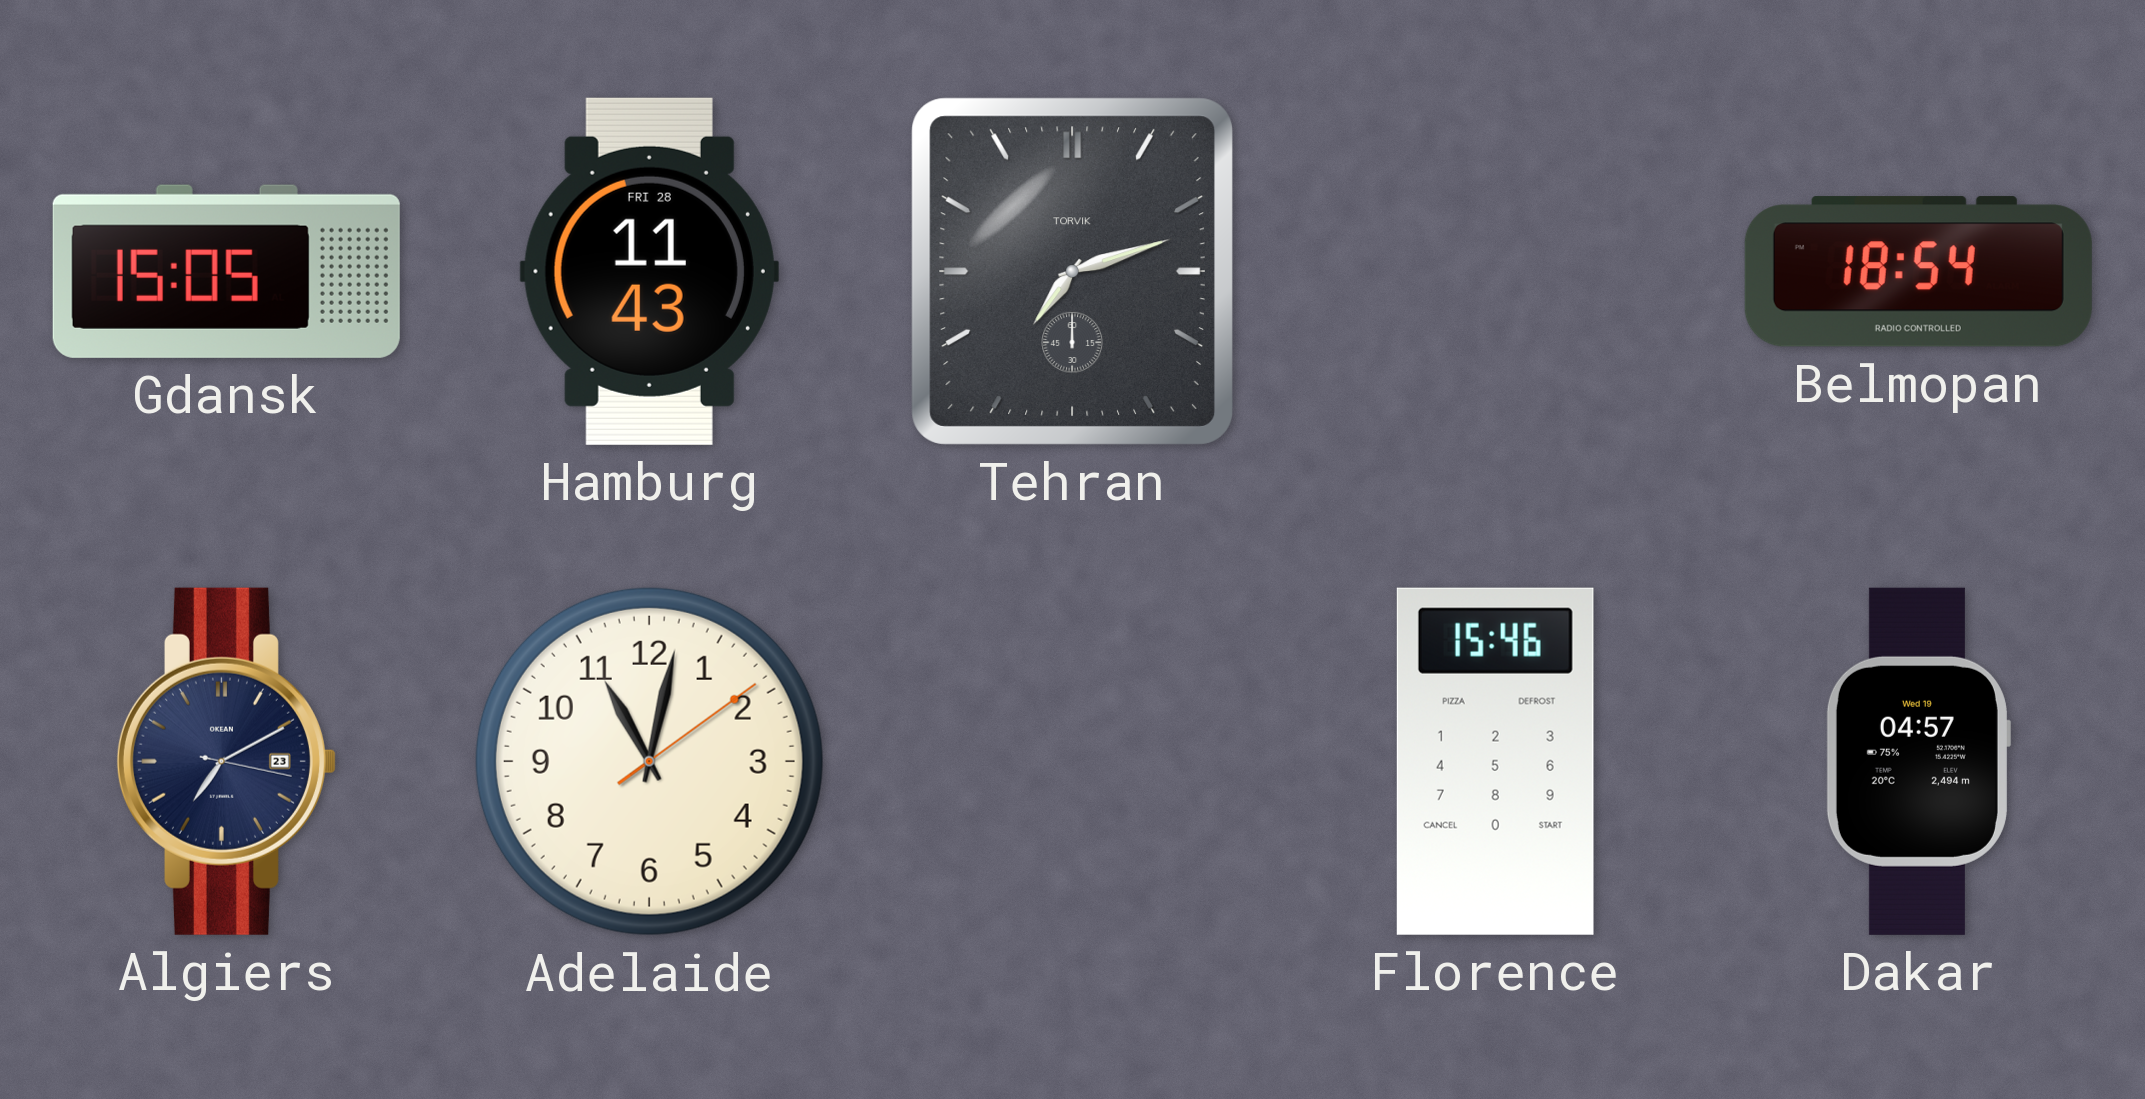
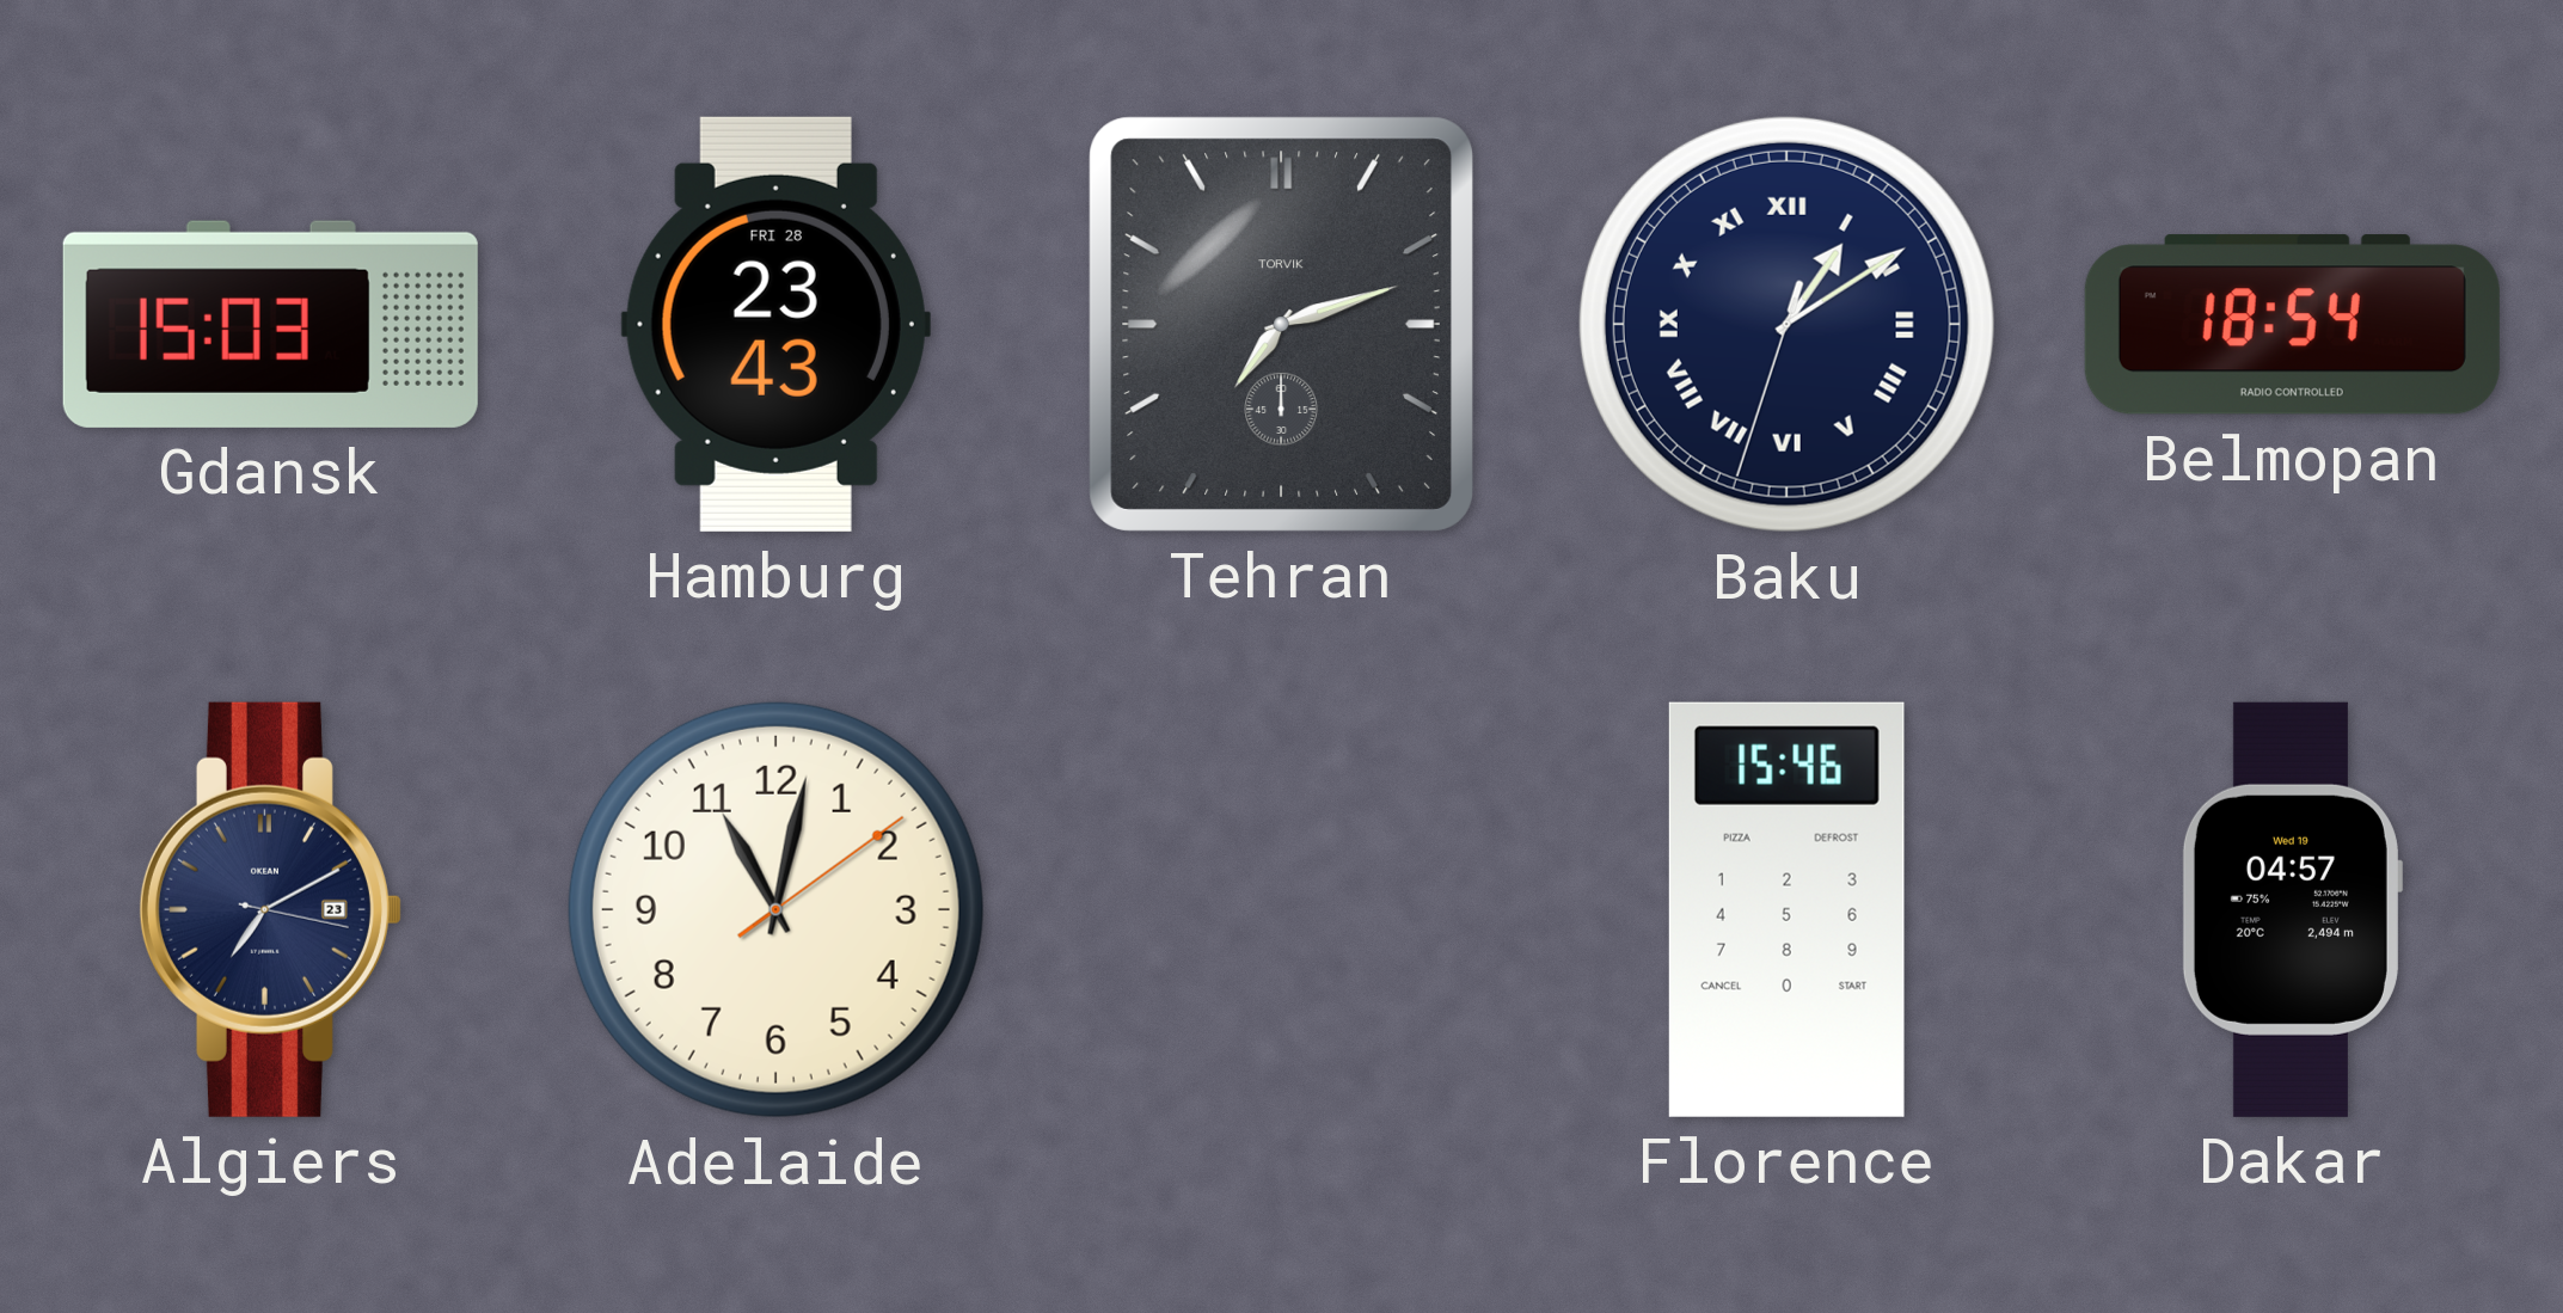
Gdansk: 15:05 -> 15:03 (270, 324)
Hamburg: 11:43 -> 23:43 (775, 324)
Baku: none -> 1:09 (1786, 324)
